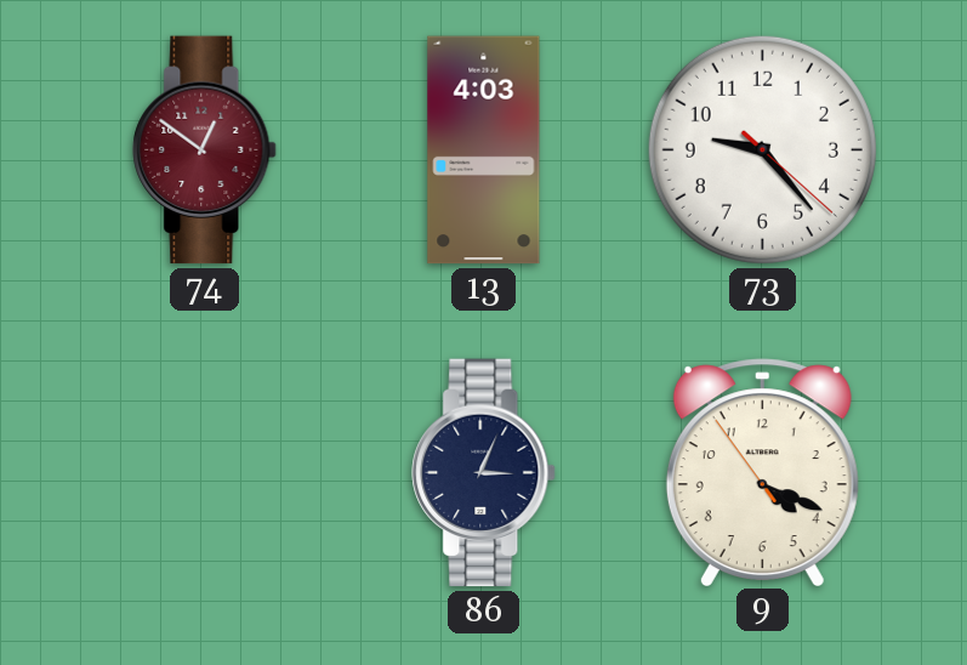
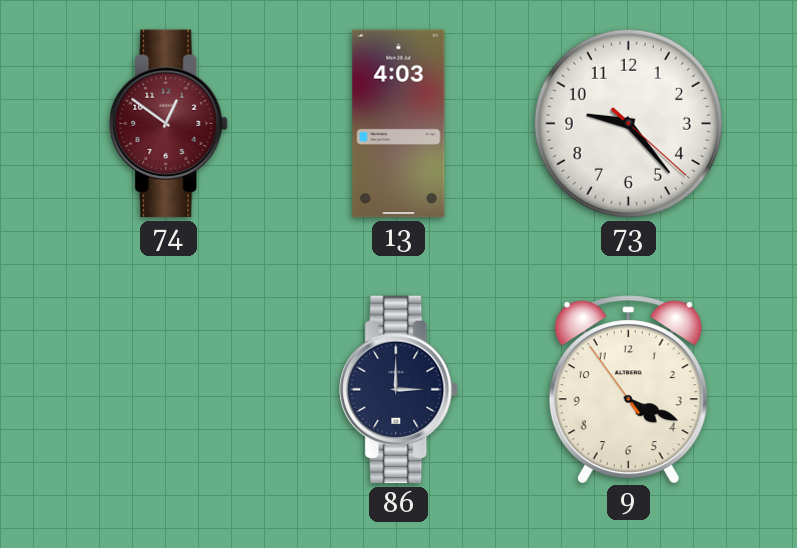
86: 3:04 -> 3:00 (399, 390)
